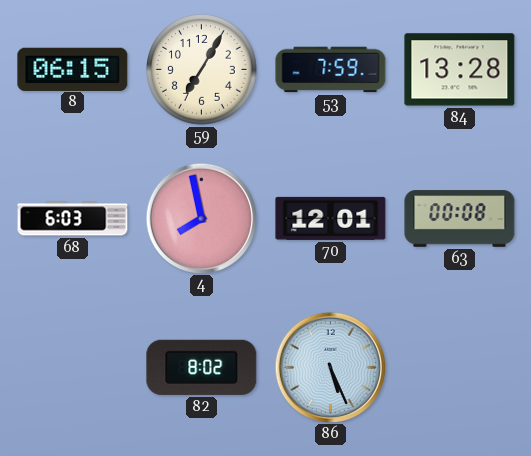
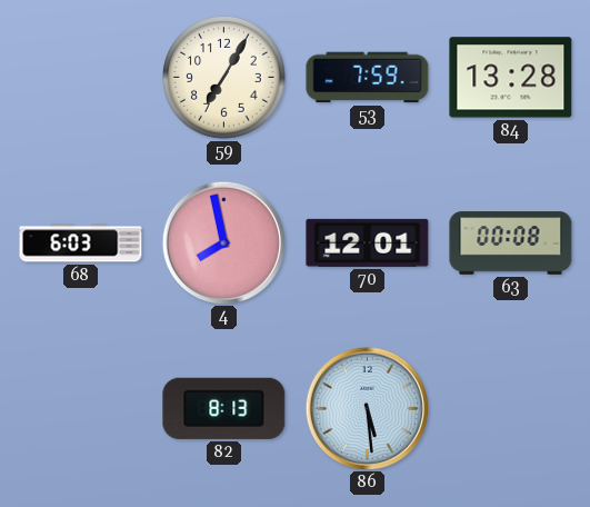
8: 06:15 -> none (73, 69)
82: 8:02 -> 8:13 (224, 408)
86: 5:26 -> 5:29 (367, 408)
